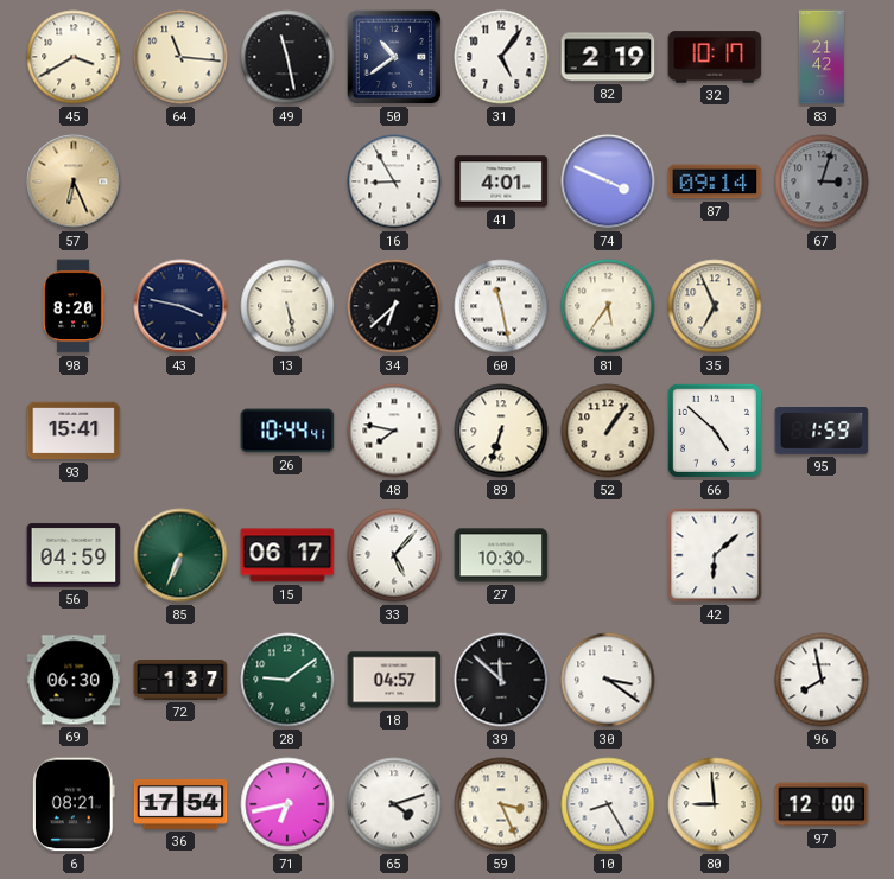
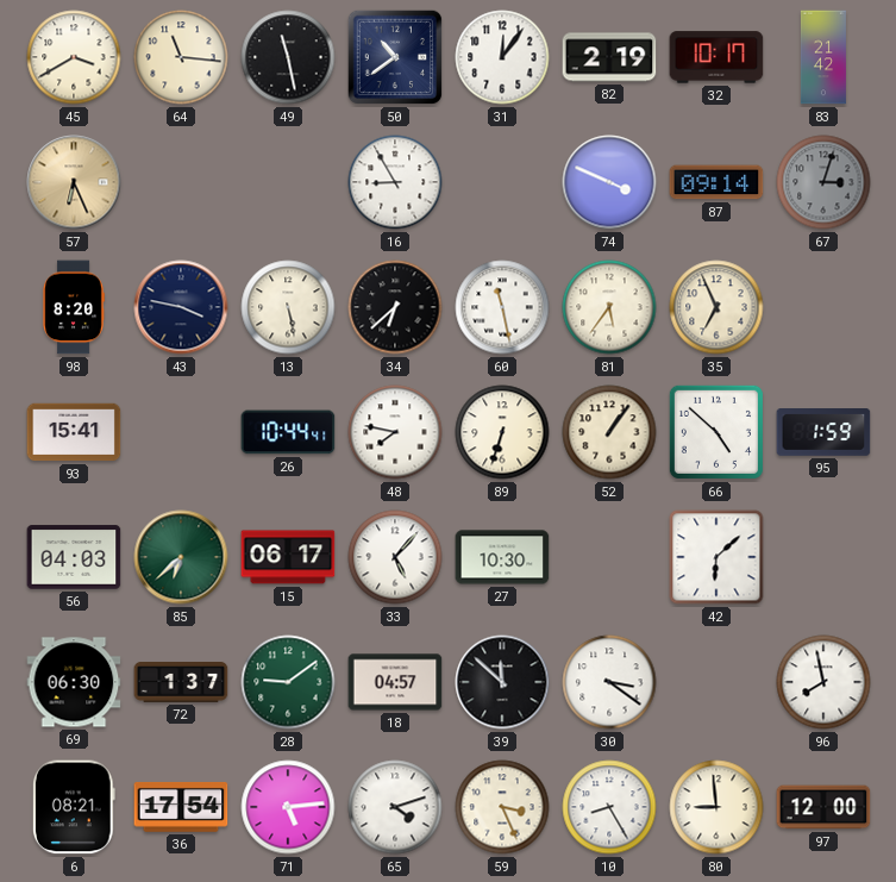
31: 5:06 -> 12:06 (502, 57)
41: 4:01 -> none (501, 181)
56: 04:59 -> 04:03 (74, 557)
85: 6:34 -> 6:38 (181, 557)
71: 6:43 -> 5:14 (288, 807)
